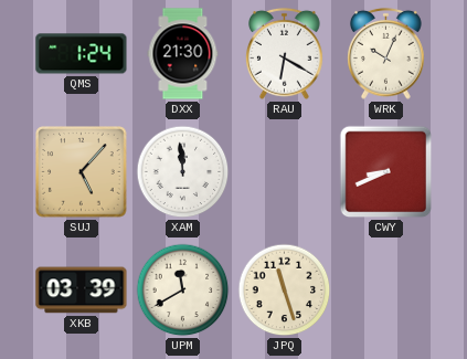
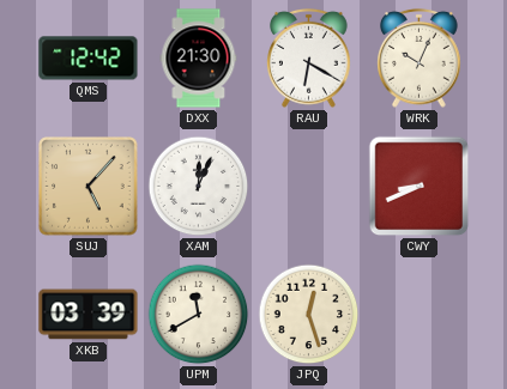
QMS: 1:24 -> 12:42 (89, 59)
XAM: 11:59 -> 12:04 (199, 187)
JPQ: 11:27 -> 12:27 (309, 315)
